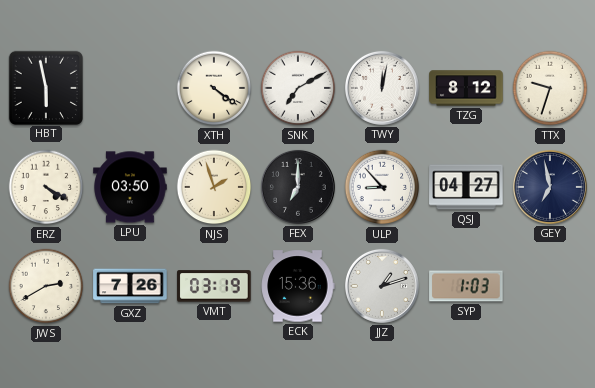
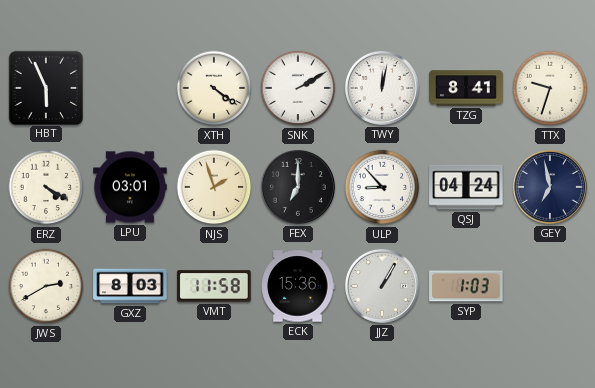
HBT: 5:58 -> 5:56 (45, 87)
SNK: 7:10 -> 2:10 (298, 88)
TZG: 8:12 -> 8:41 (466, 88)
LPU: 03:50 -> 03:01 (130, 187)
QSJ: 04:27 -> 04:24 (466, 187)
GXZ: 7:26 -> 8:03 (130, 286)
VMT: 03:19 -> 11:58 (214, 286)
JJZ: 1:12 -> 1:05 (382, 286)
